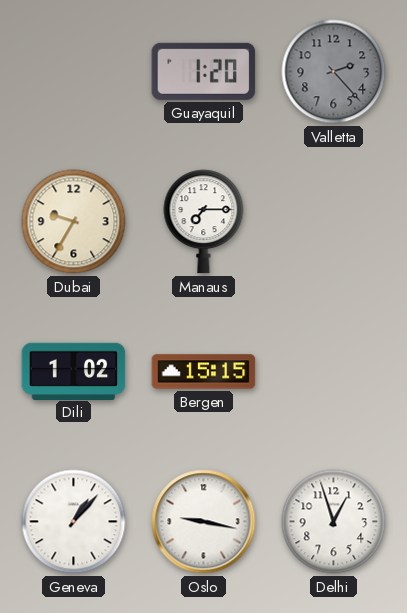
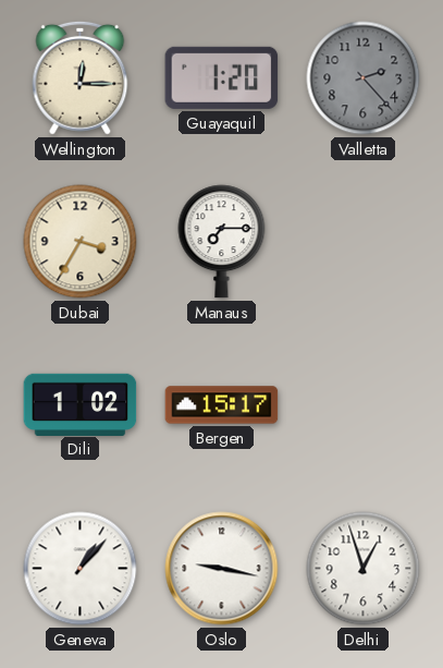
Wellington: none -> 12:15 (81, 77)
Dubai: 9:35 -> 3:35 (81, 242)
Bergen: 15:15 -> 15:17 (222, 405)
